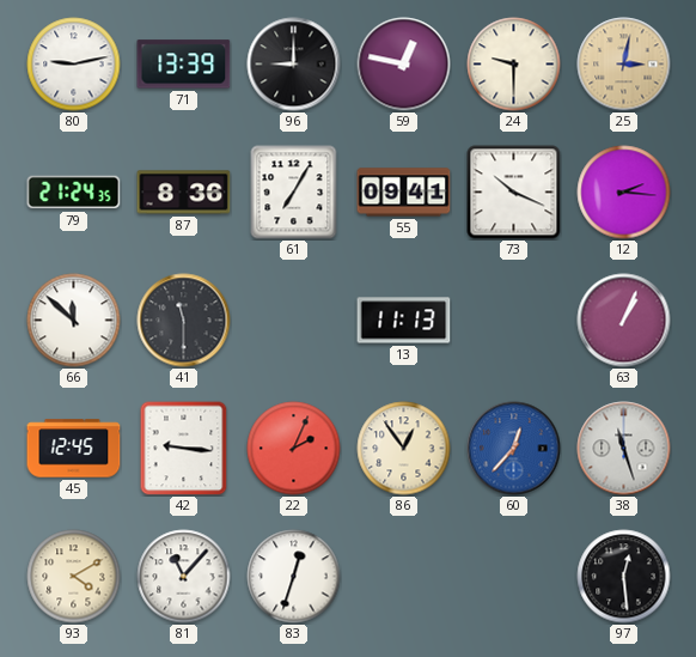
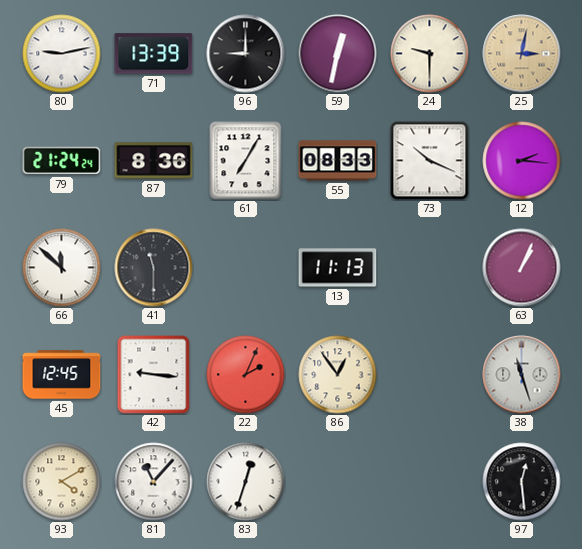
59: 12:47 -> 12:32 (338, 54)
79: 21:24:35 -> 21:24:24 (62, 161)
55: 09:41 -> 08:33 (338, 161)
60: 12:37 -> none (514, 449)
